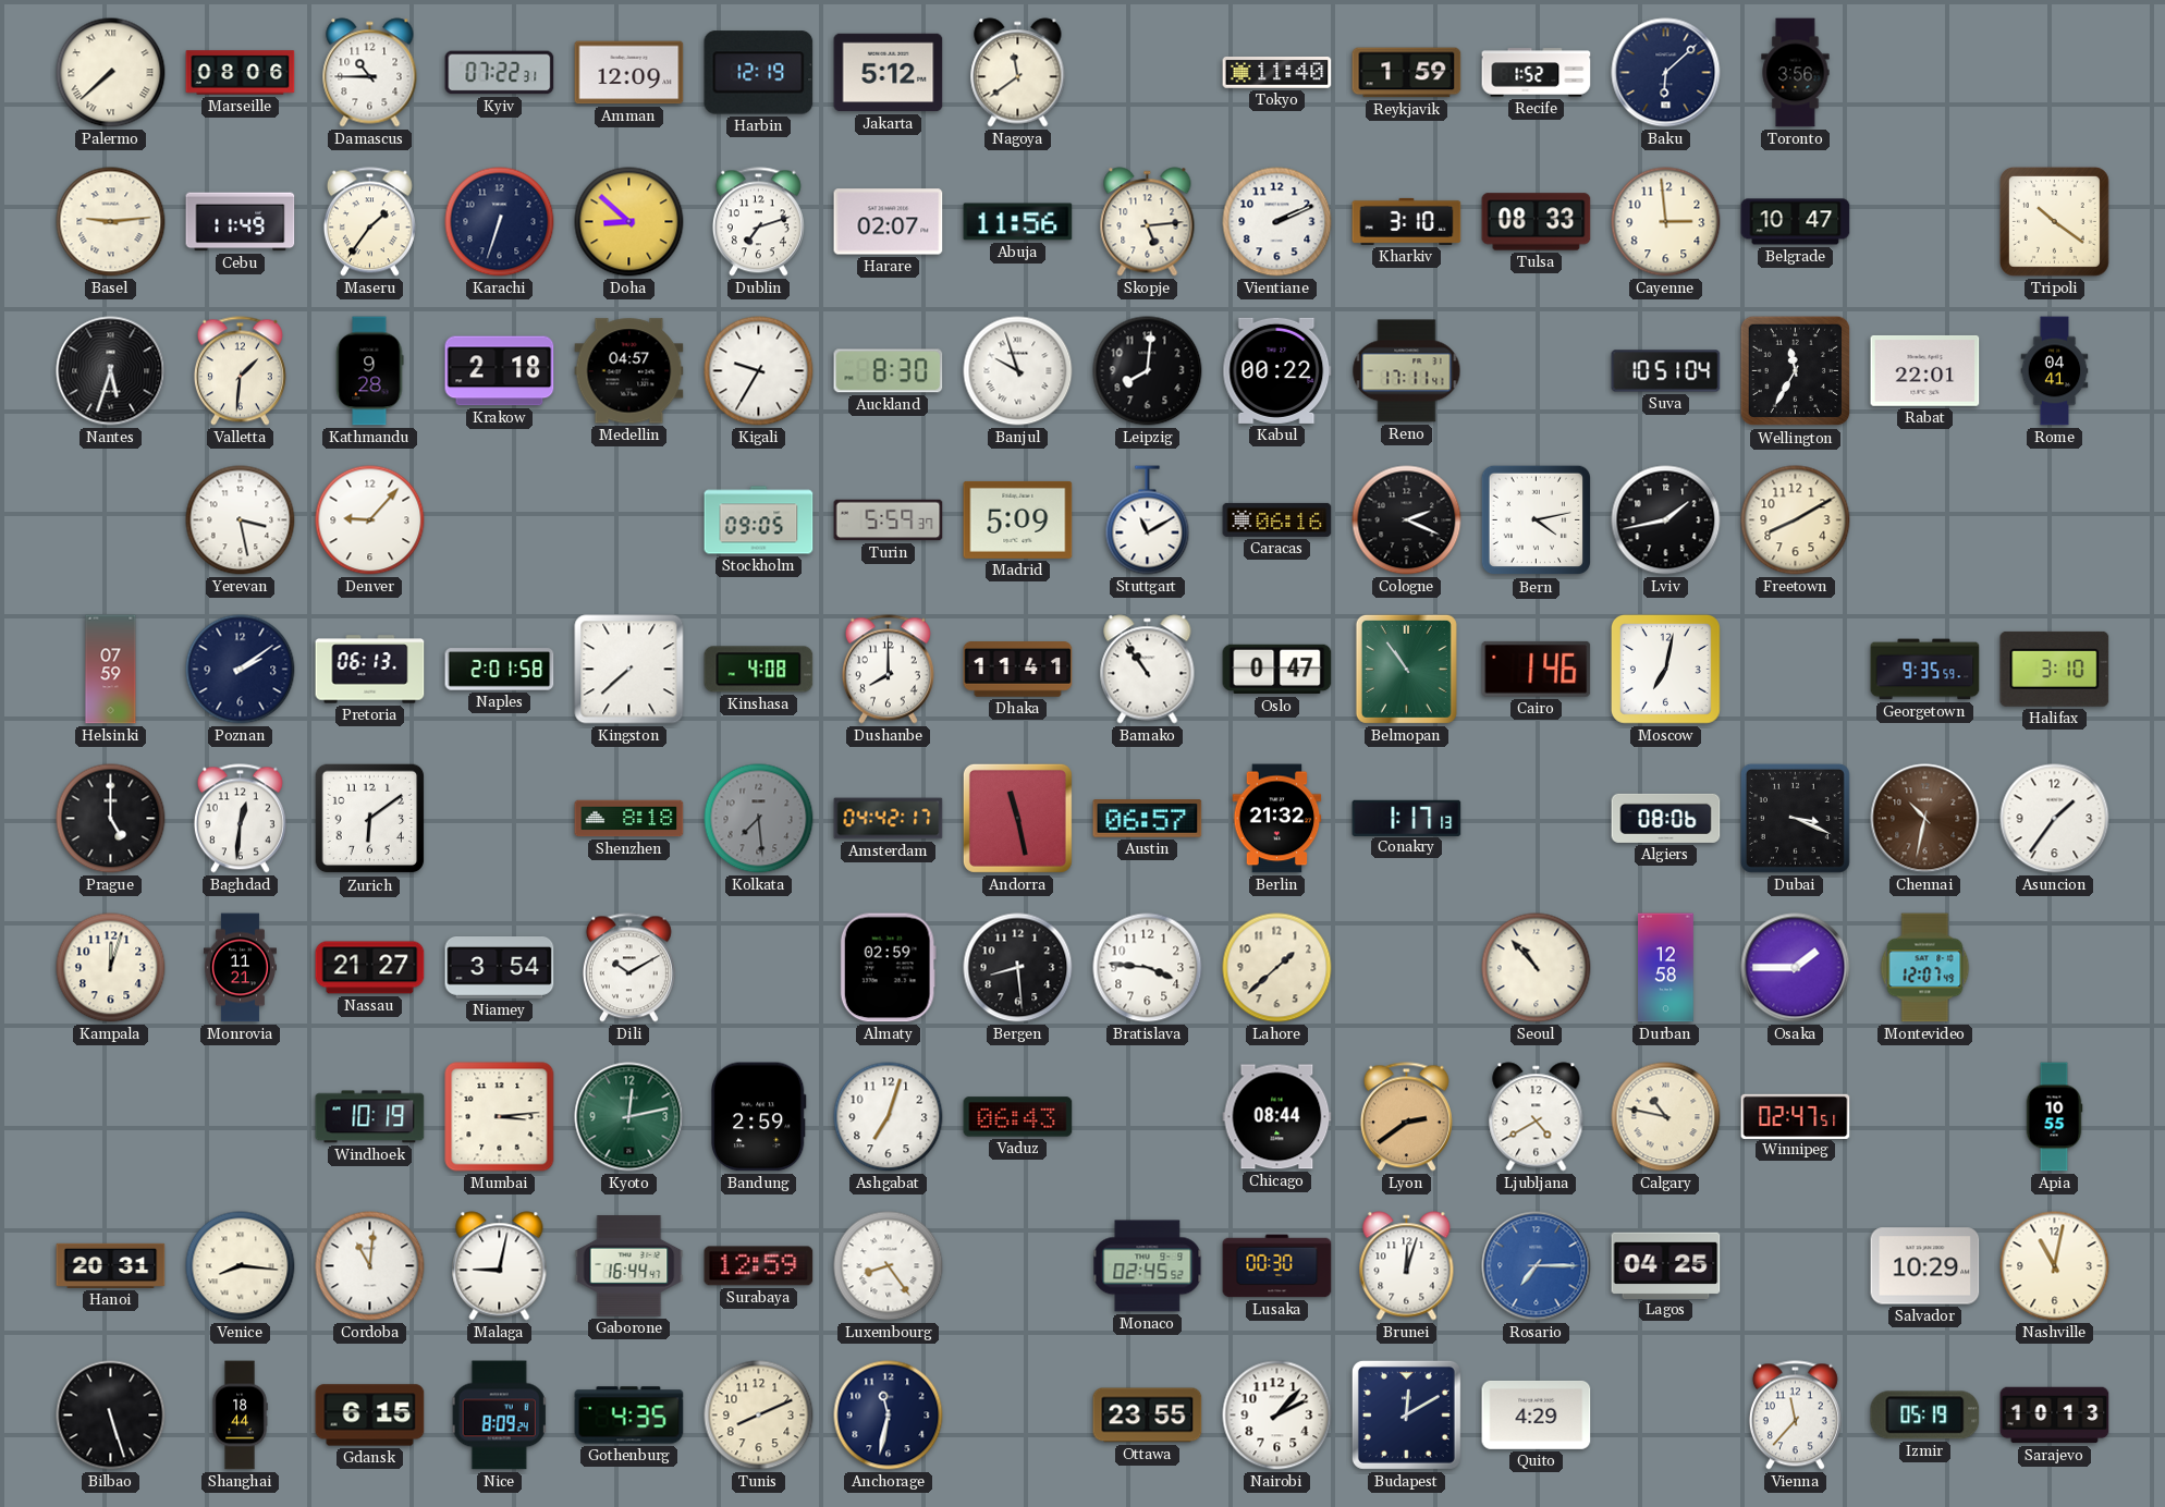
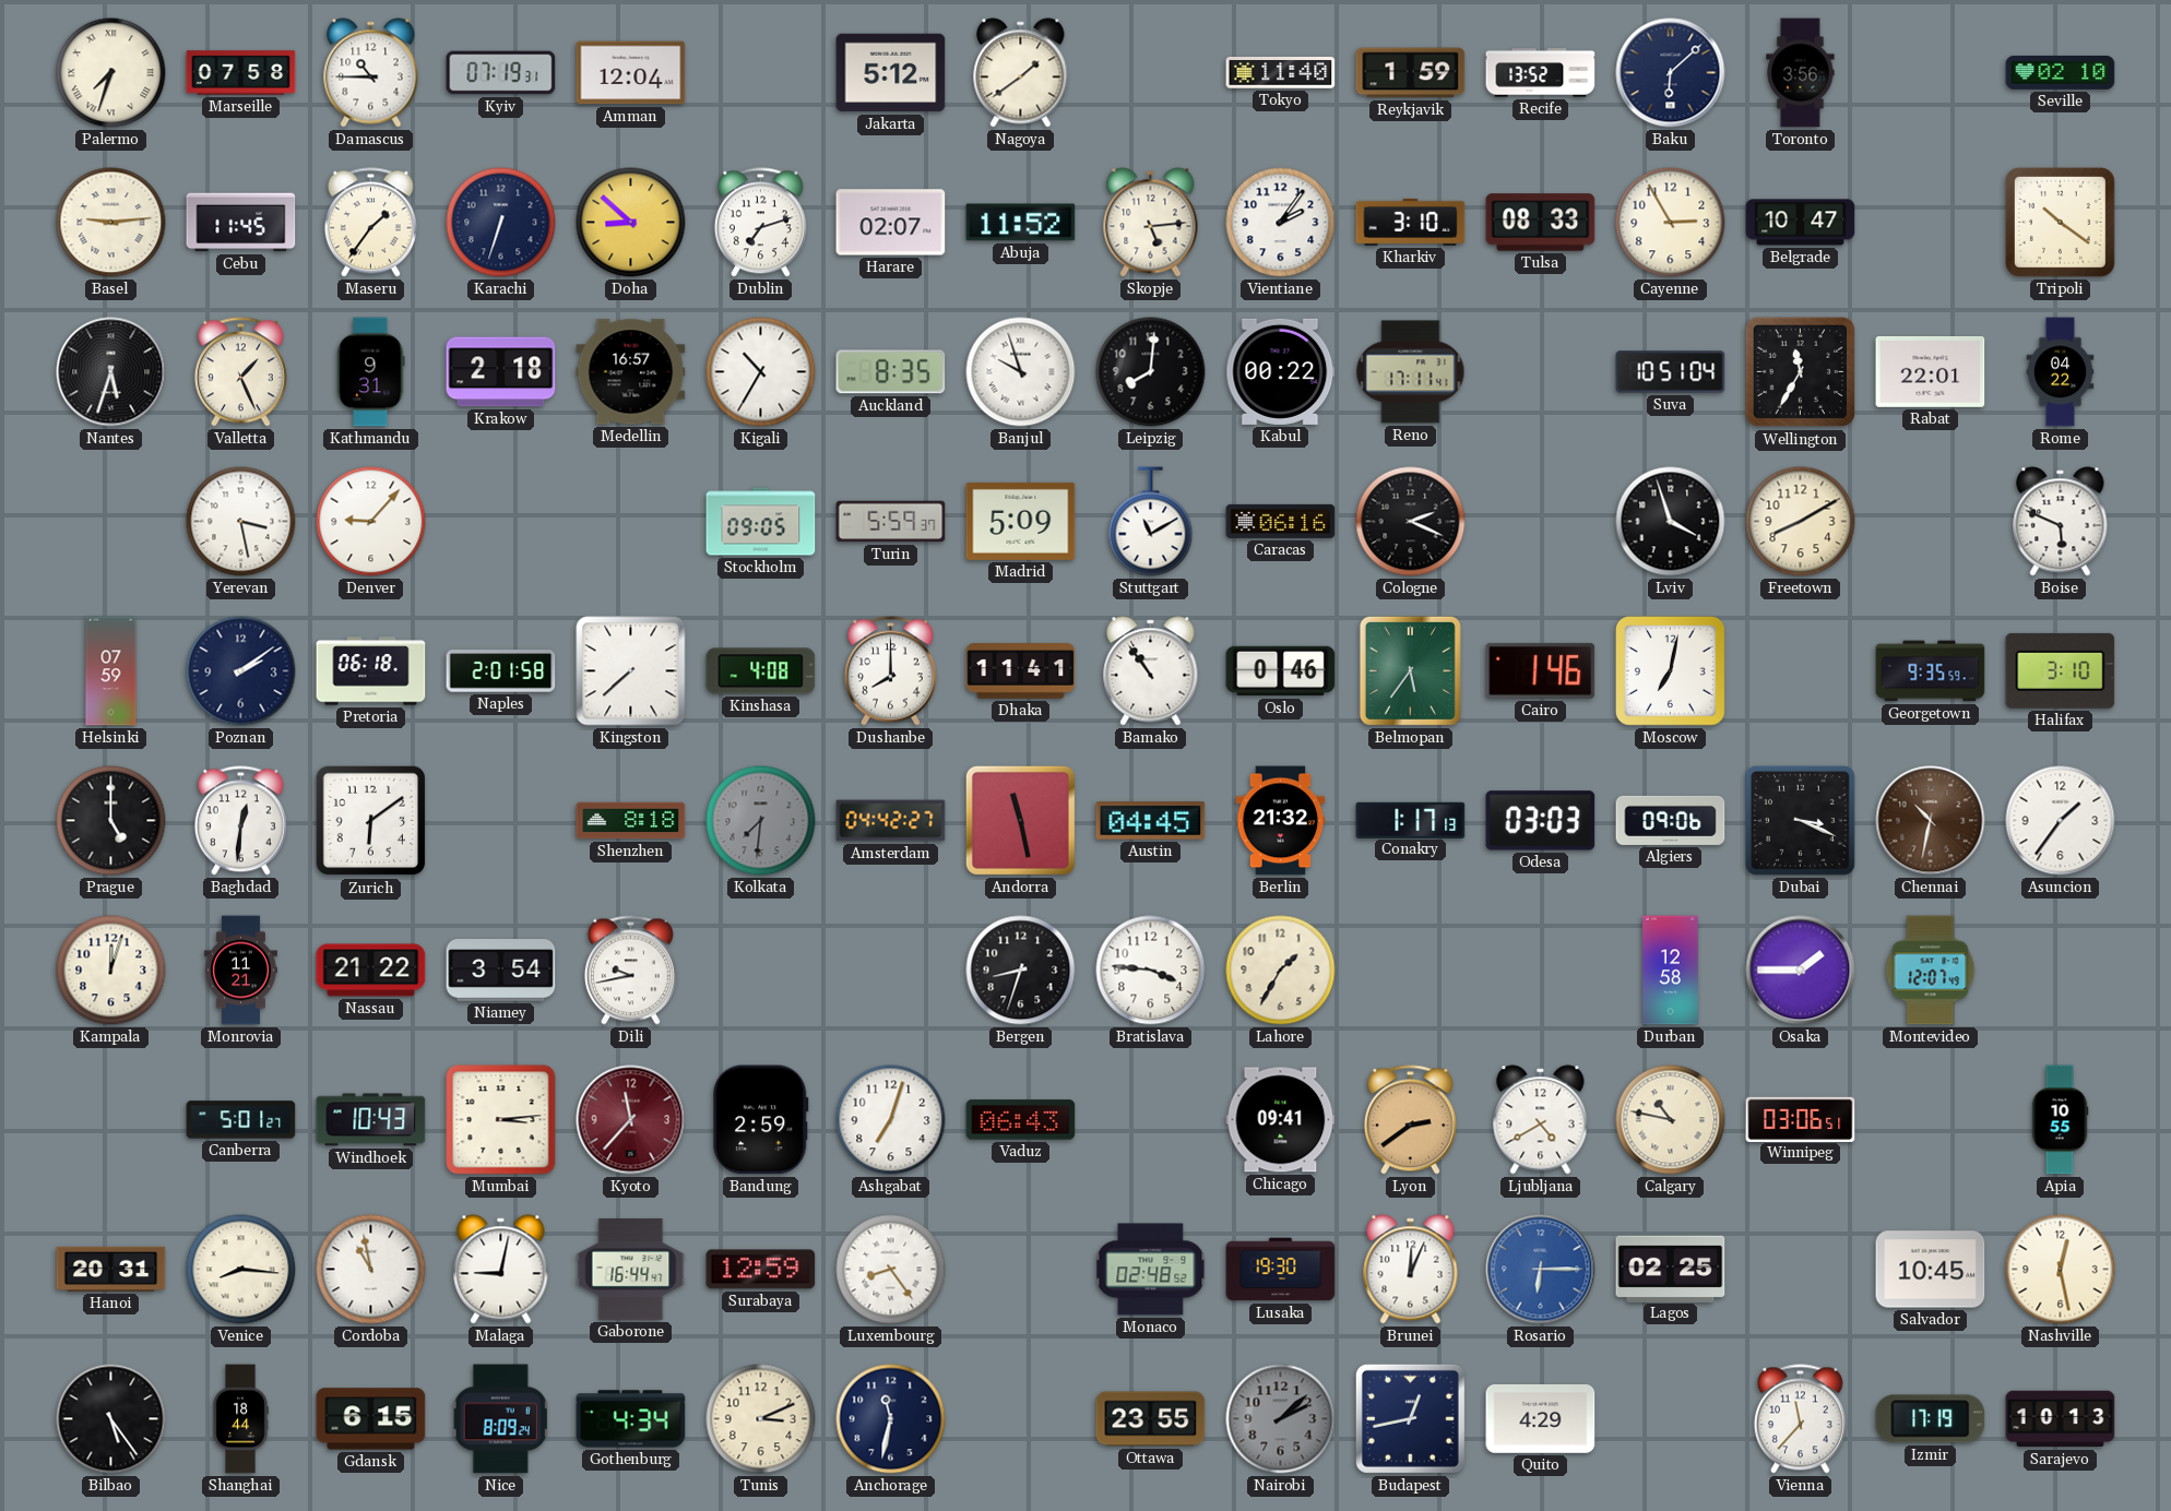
Palermo: 7:38 -> 7:33 (111, 73)
Marseille: 08:06 -> 07:58 (241, 73)
Kyiv: 07:22 -> 07:19 (501, 73)
Amman: 12:09 -> 12:04 (631, 73)
Harbin: 12:19 -> none (759, 73)
Nagoya: 11:39 -> 1:39 (1021, 73)
Recife: 1:52 -> 13:52 (1541, 73)
Seville: none -> 02:10 (2061, 72)
Cebu: 11:49 -> 11:45 (241, 223)
Abuja: 11:56 -> 11:52 (1021, 223)
Vientiane: 2:11 -> 2:06 (1281, 223)
Cayenne: 2:59 -> 2:55 (1671, 223)
Valletta: 1:31 -> 1:26 (240, 372)
Kathmandu: 9:28 -> 9:31 (370, 372)
Medellin: 04:57 -> 16:57 (631, 372)
Kigali: 9:35 -> 10:35 (761, 372)
Auckland: 8:30 -> 8:35 (891, 372)
Rome: 04:41 -> 04:22 (2061, 372)
Bern: 4:13 -> none (1537, 520)
Lviv: 1:43 -> 3:57 (1671, 522)
Boise: none -> 5:49 (2061, 522)
Pretoria: 06:13 -> 06:18 (371, 671)
Oslo: 0:47 -> 0:46 (1281, 671)
Belmopan: 10:54 -> 5:36 (1410, 670)
Kolkata: 7:29 -> 7:31 (761, 821)
Amsterdam: 04:42:17 -> 04:42:27 (891, 821)
Austin: 06:57 -> 04:45 (1151, 821)
Odesa: none -> 03:03 (1541, 821)
Algiers: 08:06 -> 09:06 (1671, 820)
Nassau: 21:27 -> 21:22 (371, 971)
Dili: 10:10 -> 9:43 (630, 971)
Almaty: 02:59 -> none (888, 968)
Bergen: 8:29 -> 8:33 (1021, 971)
Lahore: 1:38 -> 1:35 (1281, 971)
Seoul: 10:53 -> none (1537, 968)
Canberra: none -> 5:01 (241, 1120)
Windhoek: 10:19 -> 10:43 (371, 1120)
Kyoto: 12:13 -> 11:37 (631, 1120)
Kyoto dial: green -> burgundy (631, 1120)
Chicago: 08:44 -> 09:41 (1281, 1120)
Winnipeg: 02:47 -> 03:06 (1801, 1119)
Cordoba: 11:01 -> 10:58 (371, 1270)
Monaco: 02:45 -> 02:48 (1151, 1270)
Lusaka: 00:30 -> 19:30 (1281, 1270)
Brunei: 12:03 -> 12:04 (1411, 1270)
Rosario: 7:15 -> 6:15 (1541, 1270)
Lagos: 04:25 -> 02:25 (1671, 1269)
Salvador: 10:29 -> 10:45 (1931, 1270)
Nashville: 11:02 -> 12:28 (2061, 1270)
Bilbao: 5:27 -> 5:24 (111, 1419)
Gothenburg: 4:35 -> 4:34 (631, 1419)
Tunis: 8:11 -> 3:11 (761, 1419)
Nairobi: 2:07 -> 2:08 (1281, 1419)
Nairobi dial: white -> grey (1281, 1419)
Budapest: 12:10 -> 12:43 (1410, 1418)
Izmir: 05:19 -> 17:19 (1931, 1419)
